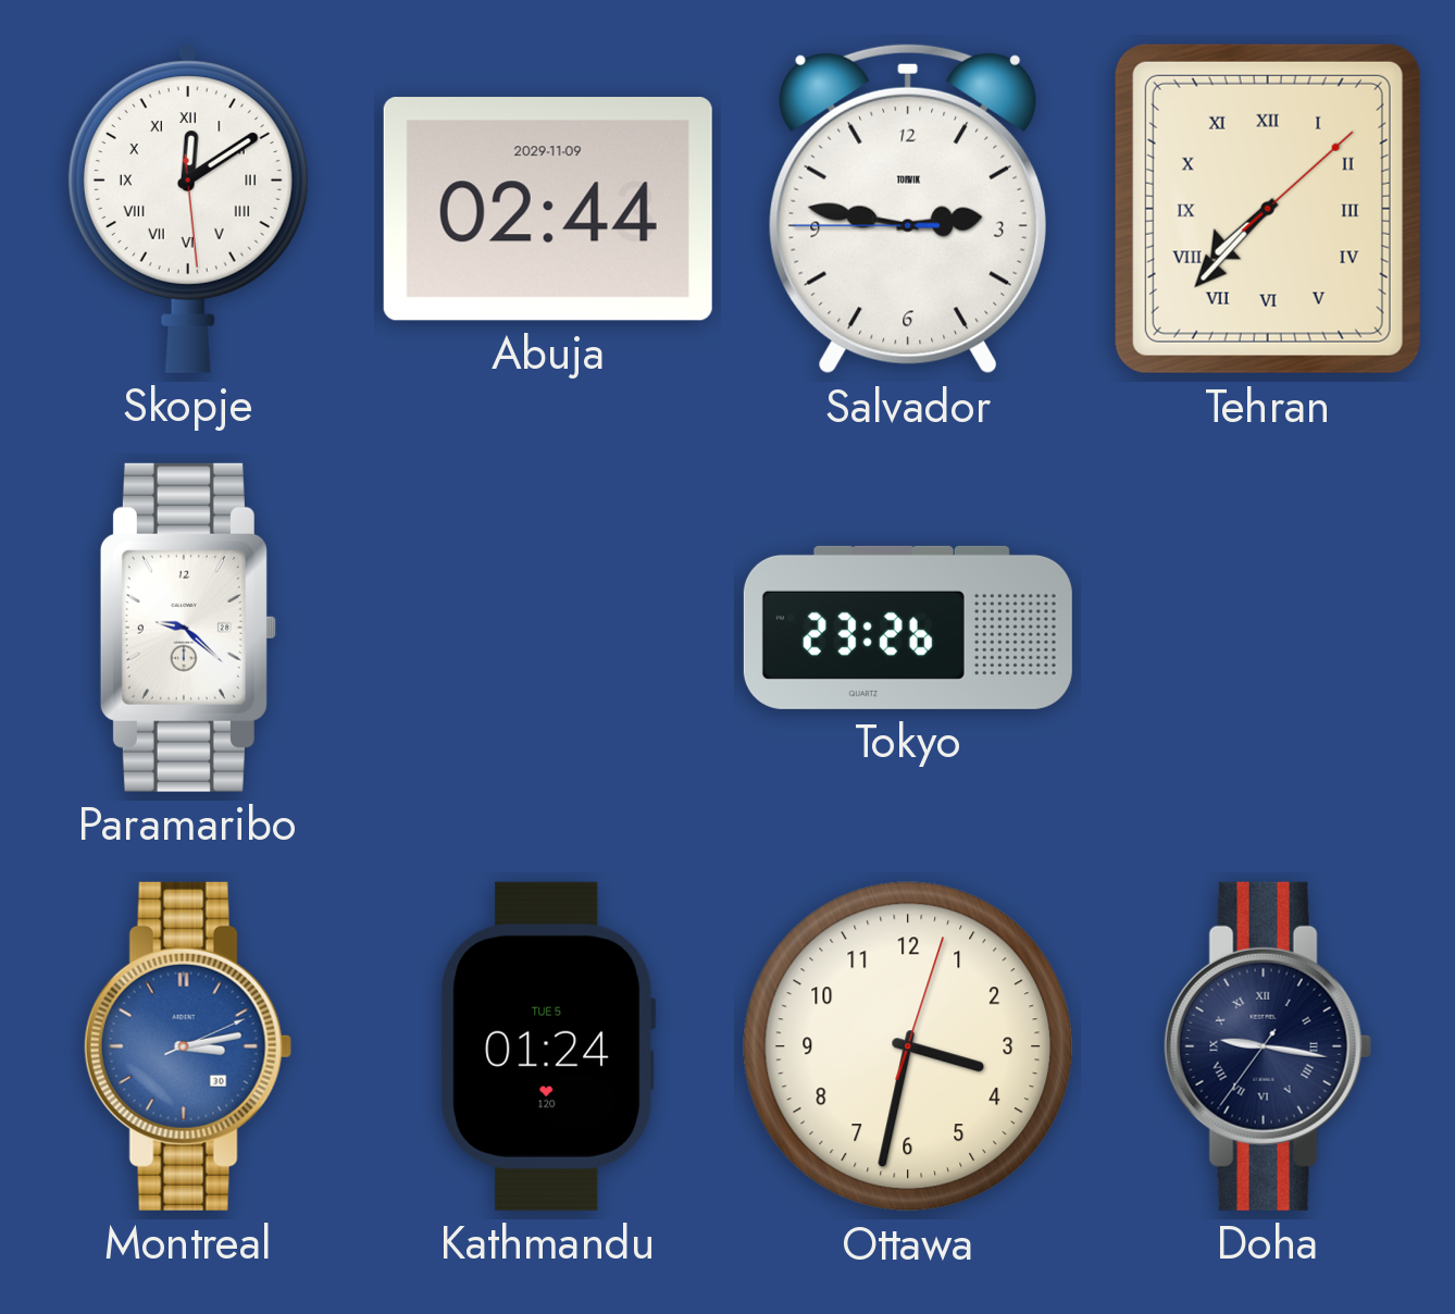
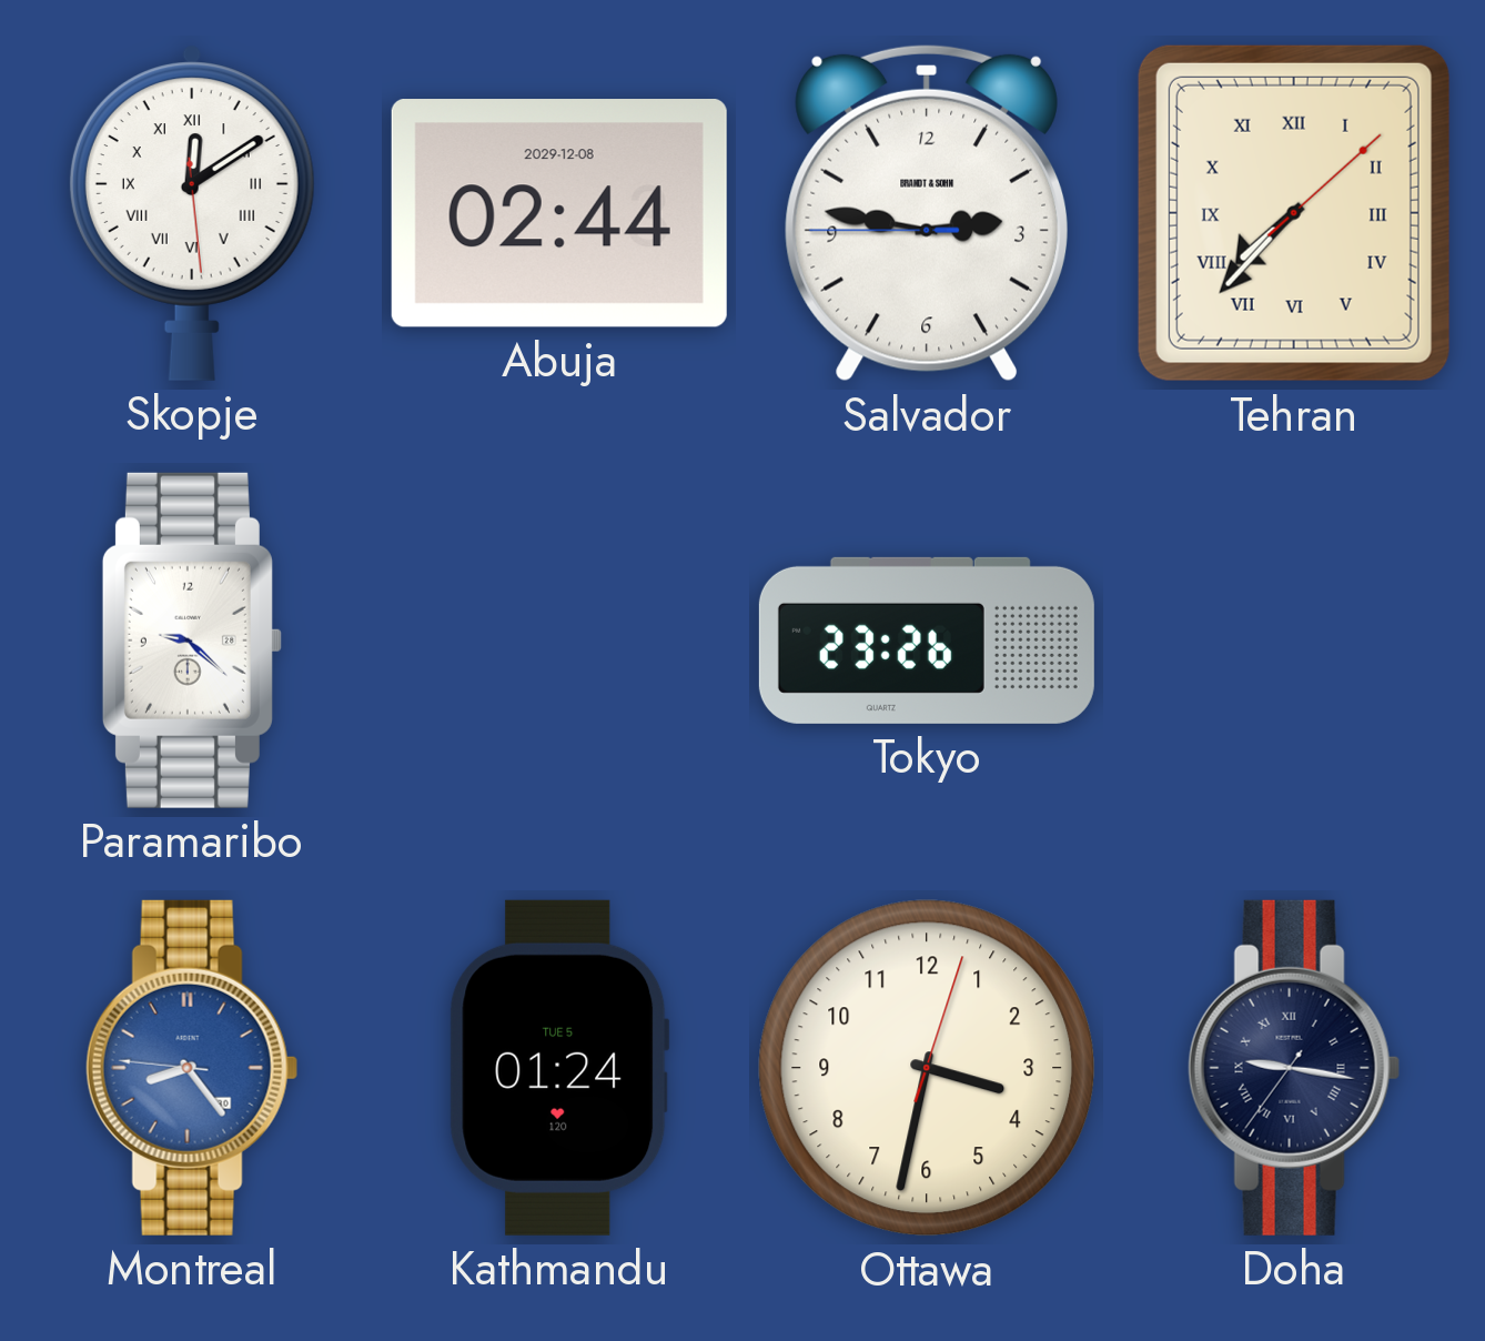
Abuja date: 2029-11-09 -> 2029-12-08 (559, 213)
Salvador brand: TORVIK -> BRANDT & SOHN (926, 213)
Montreal: 3:13 -> 8:23 (192, 1068)
